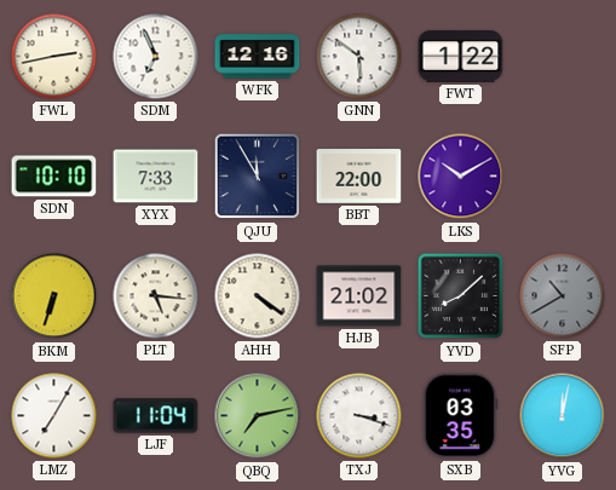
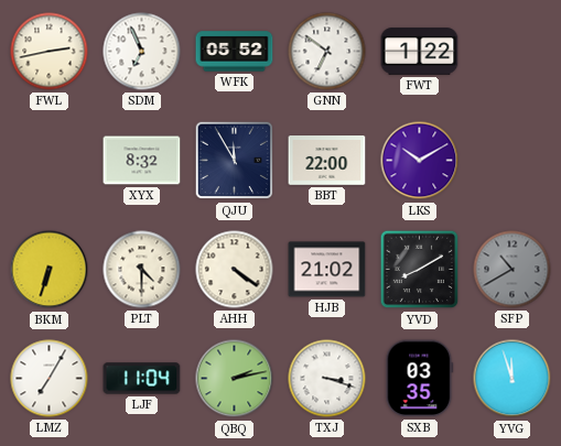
WFK: 12:16 -> 05:52 (235, 52)
GNN: 5:51 -> 6:51 (327, 52)
SDN: 10:10 -> none (54, 177)
XYX: 7:33 -> 8:32 (142, 161)
PLT: 5:16 -> 4:30 (142, 270)
YVD: 8:08 -> 8:10 (420, 270)
QBQ: 7:13 -> 2:13 (235, 379)
YVG: 12:02 -> 11:57 (513, 379)
